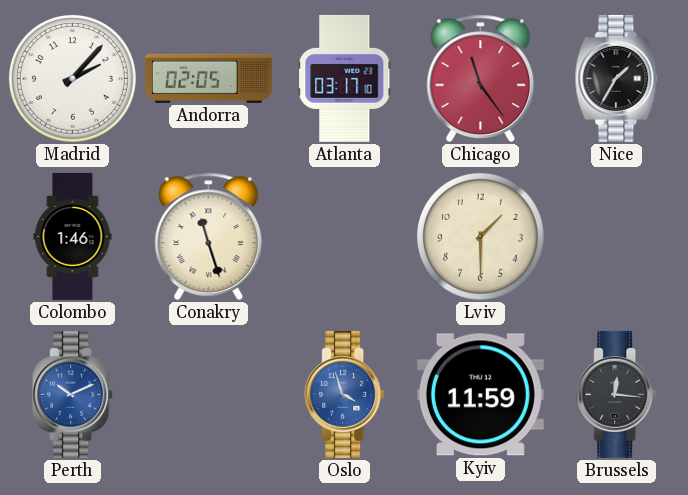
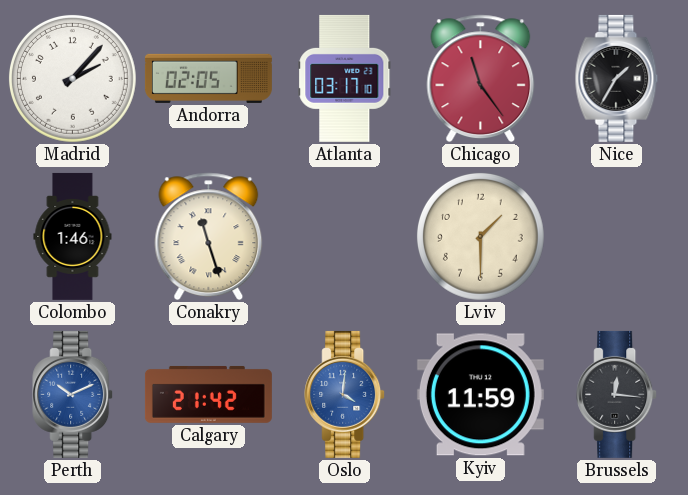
Calgary: none -> 21:42 (208, 394)
Oslo: 3:57 -> 4:01 (345, 394)
